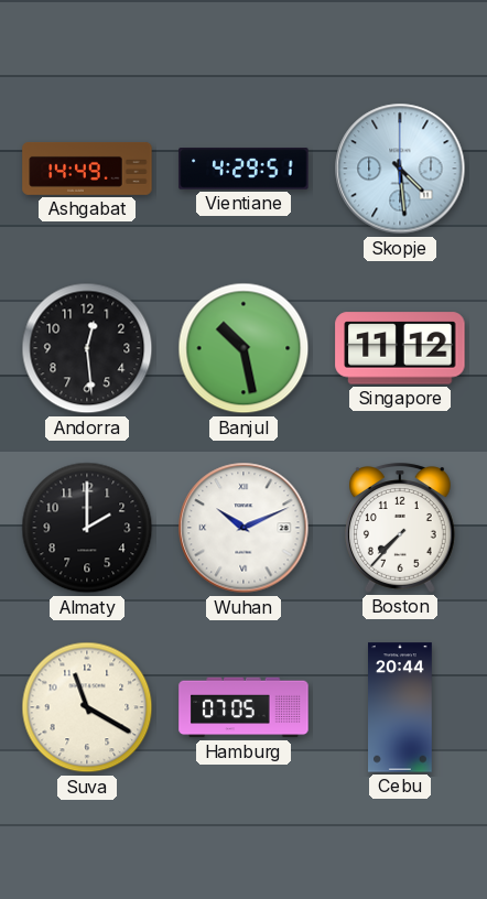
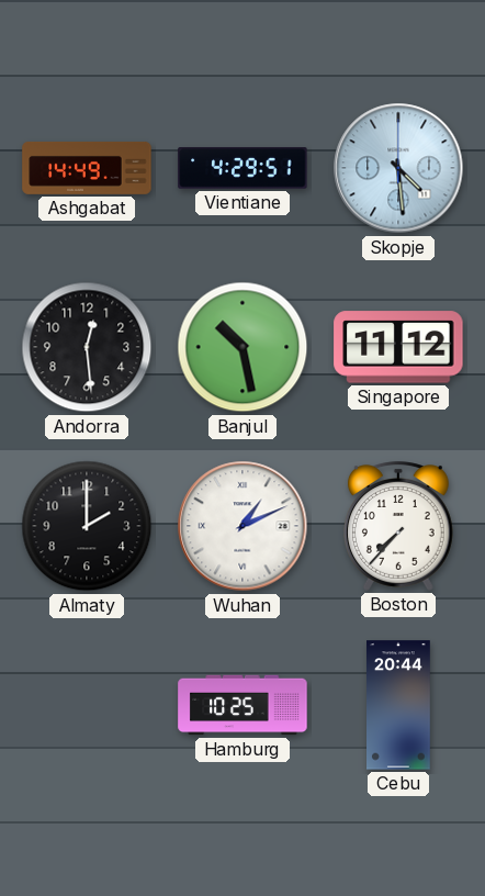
Wuhan: 10:11 -> 1:11 (243, 526)
Suva: 11:20 -> none (87, 707)
Hamburg: 07:05 -> 10:25 (243, 705)
